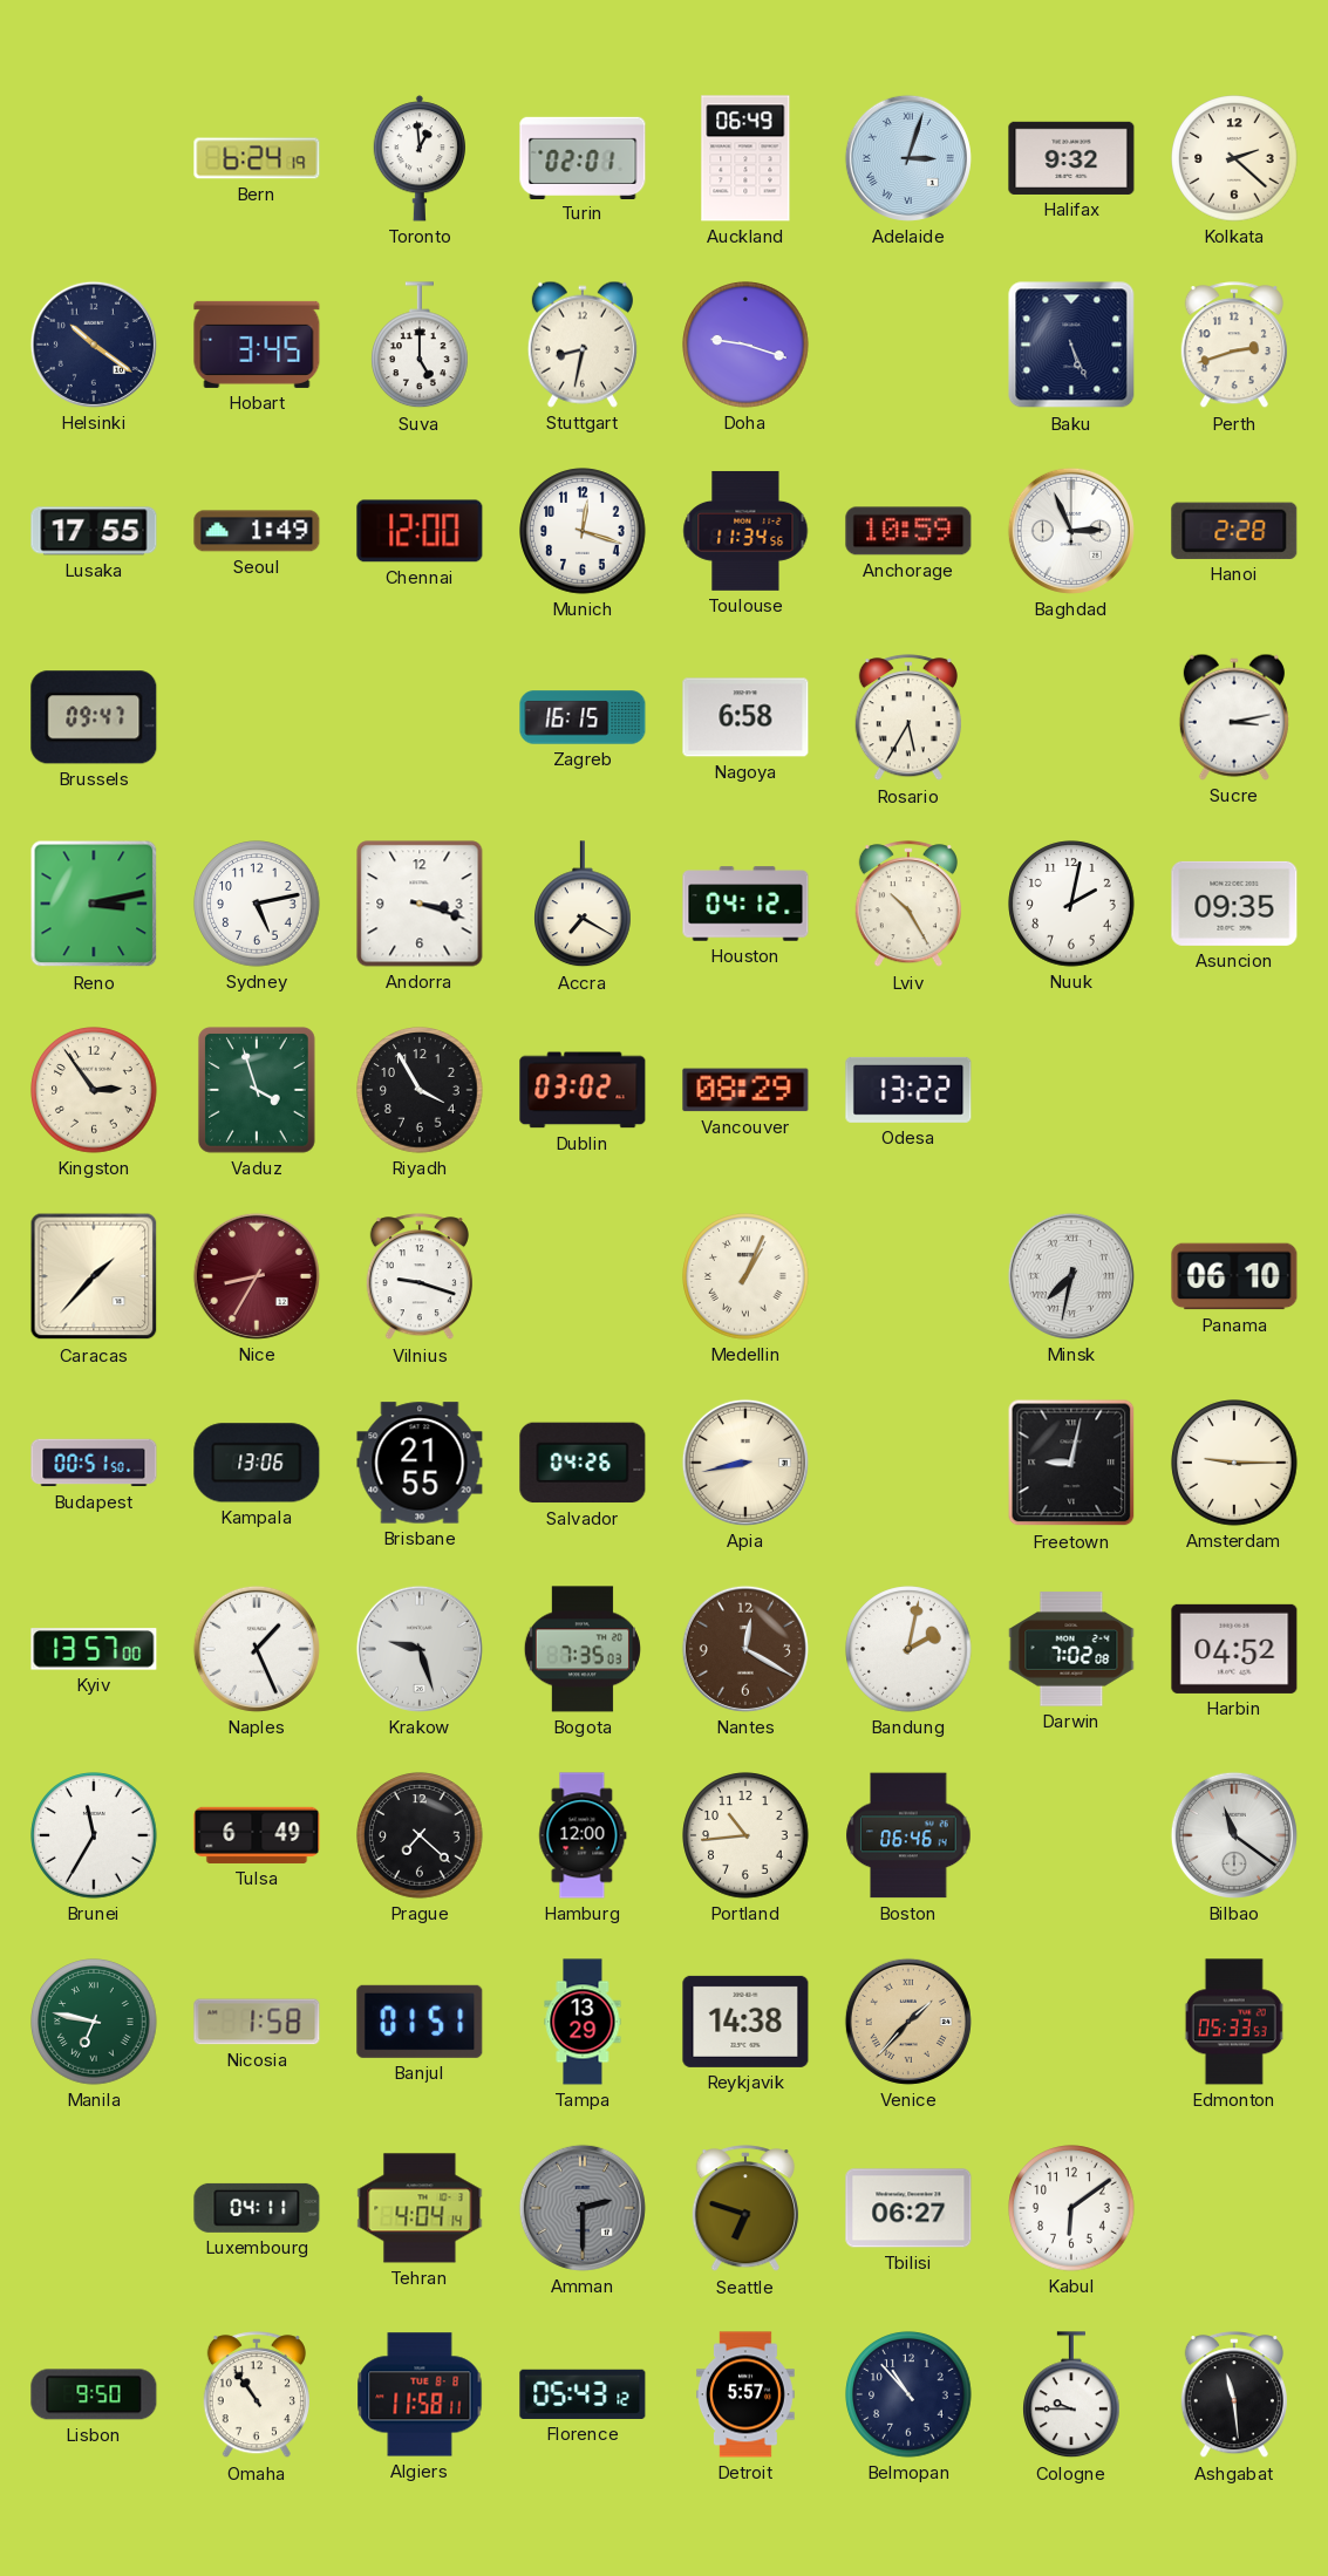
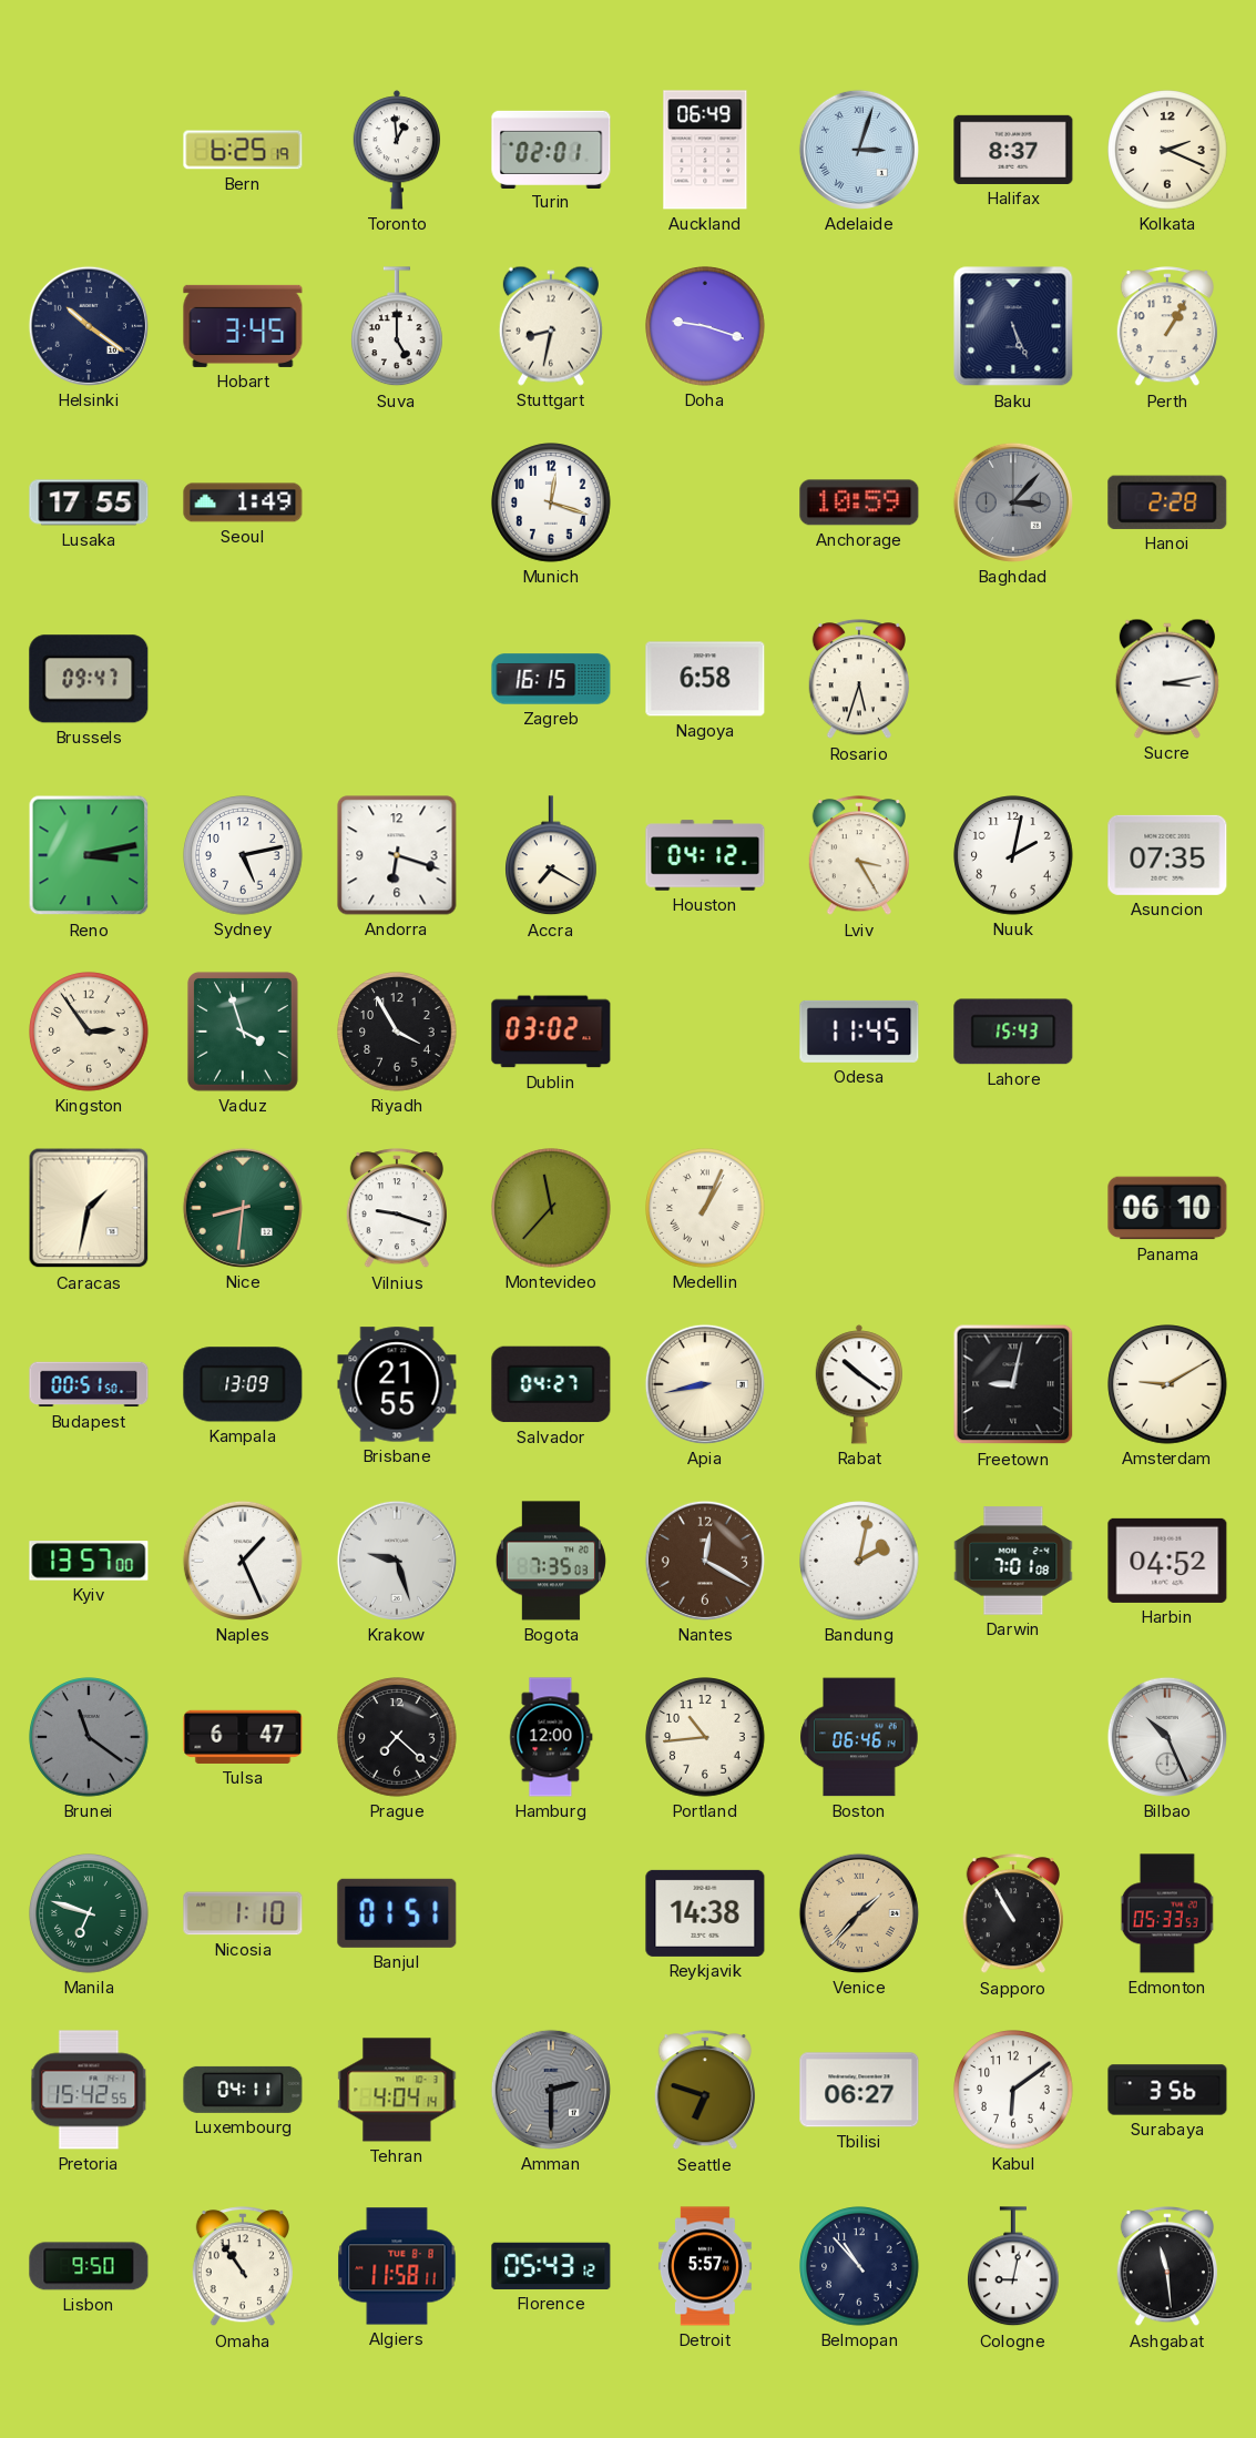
Bern: 6:24 -> 6:25 (243, 150)
Halifax: 9:32 -> 8:37 (1013, 150)
Kolkata: 2:22 -> 2:19 (1167, 150)
Perth: 2:42 -> 1:05 (1167, 327)
Chennai: 12:00 -> none (420, 531)
Toulouse: 11:34 -> none (745, 531)
Baghdad: 2:56 -> 3:07 (1013, 502)
Baghdad dial: white -> grey (1013, 502)
Rosario: 5:35 -> 5:33 (859, 680)
Andorra: 3:18 -> 6:18 (397, 855)
Lviv: 10:25 -> 3:25 (859, 856)
Asuncion: 09:35 -> 07:35 (1167, 855)
Vancouver: 08:29 -> none (745, 1090)
Odesa: 13:22 -> 11:45 (859, 1032)
Lahore: none -> 15:43 (1013, 1032)
Caracas: 1:37 -> 1:32 (89, 1208)
Nice: 8:35 -> 8:31 (243, 1208)
Nice dial: burgundy -> green (243, 1208)
Montevideo: none -> 11:37 (551, 1208)
Minsk: 7:32 -> none (1071, 1276)
Kampala: 13:06 -> 13:09 (243, 1384)
Salvador: 04:26 -> 04:27 (551, 1384)
Rabat: none -> 10:21 (858, 1384)
Amsterdam: 9:15 -> 9:10 (1167, 1384)
Darwin: 7:02 -> 7:01 (1013, 1561)
Brunei: 11:35 -> 11:21 (89, 1737)
Brunei dial: white -> grey (89, 1737)
Tulsa: 6:49 -> 6:47 (243, 1737)
Bilbao: 11:21 -> 10:26 (1167, 1737)
Manila: 6:47 -> 6:48 (89, 1913)
Nicosia: 1:58 -> 1:10 (243, 1913)
Tampa: 13:29 -> none (583, 2022)
Sapporo: none -> 10:55 (1013, 1914)
Pretoria: none -> 15:42 (89, 2090)
Surabaya: none -> 3:56 (1167, 2090)
Cologne: 9:45 -> 9:02 (1014, 2267)
